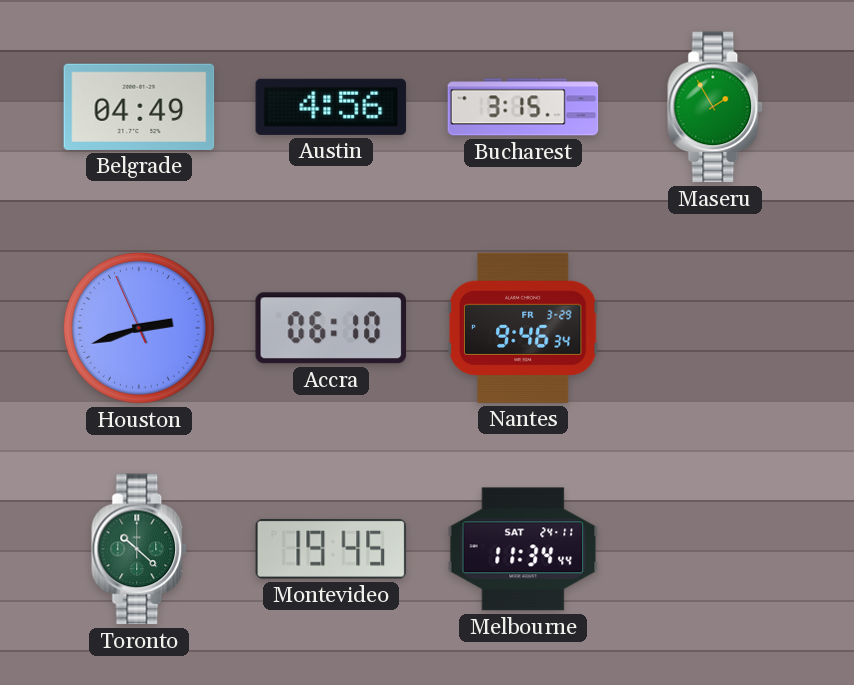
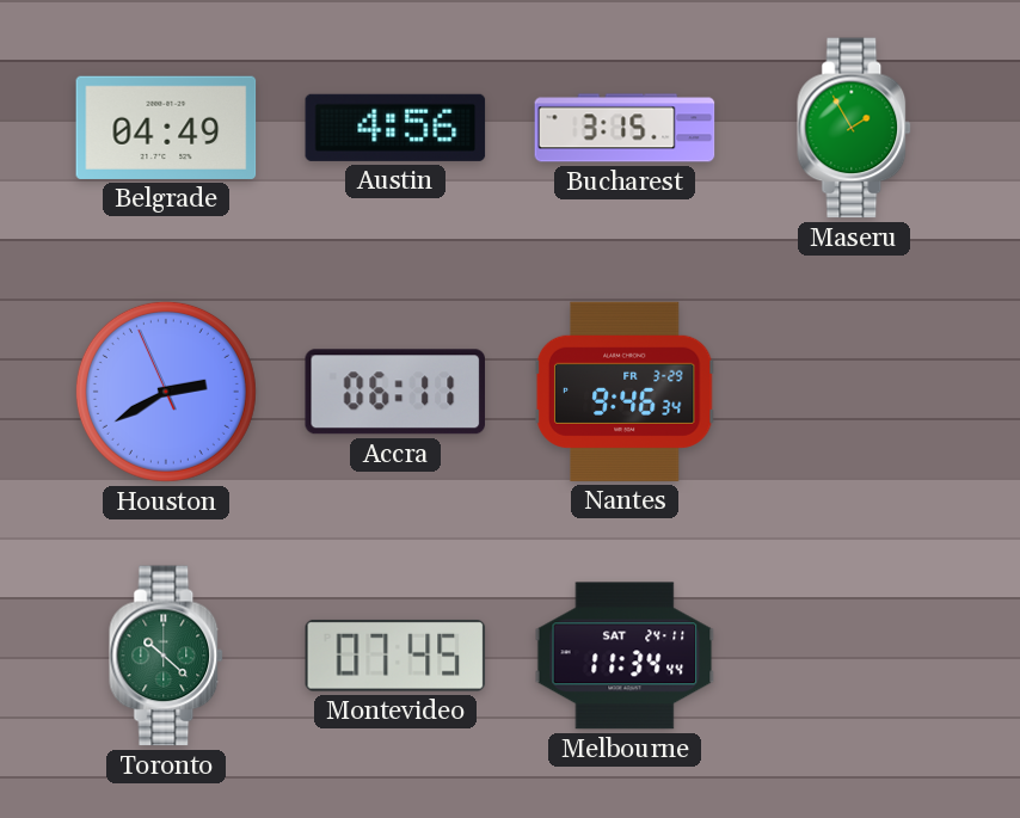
Houston: 2:41 -> 2:39 (166, 392)
Accra: 06:10 -> 06:11 (394, 392)
Montevideo: 19:45 -> 07:45 (395, 656)
